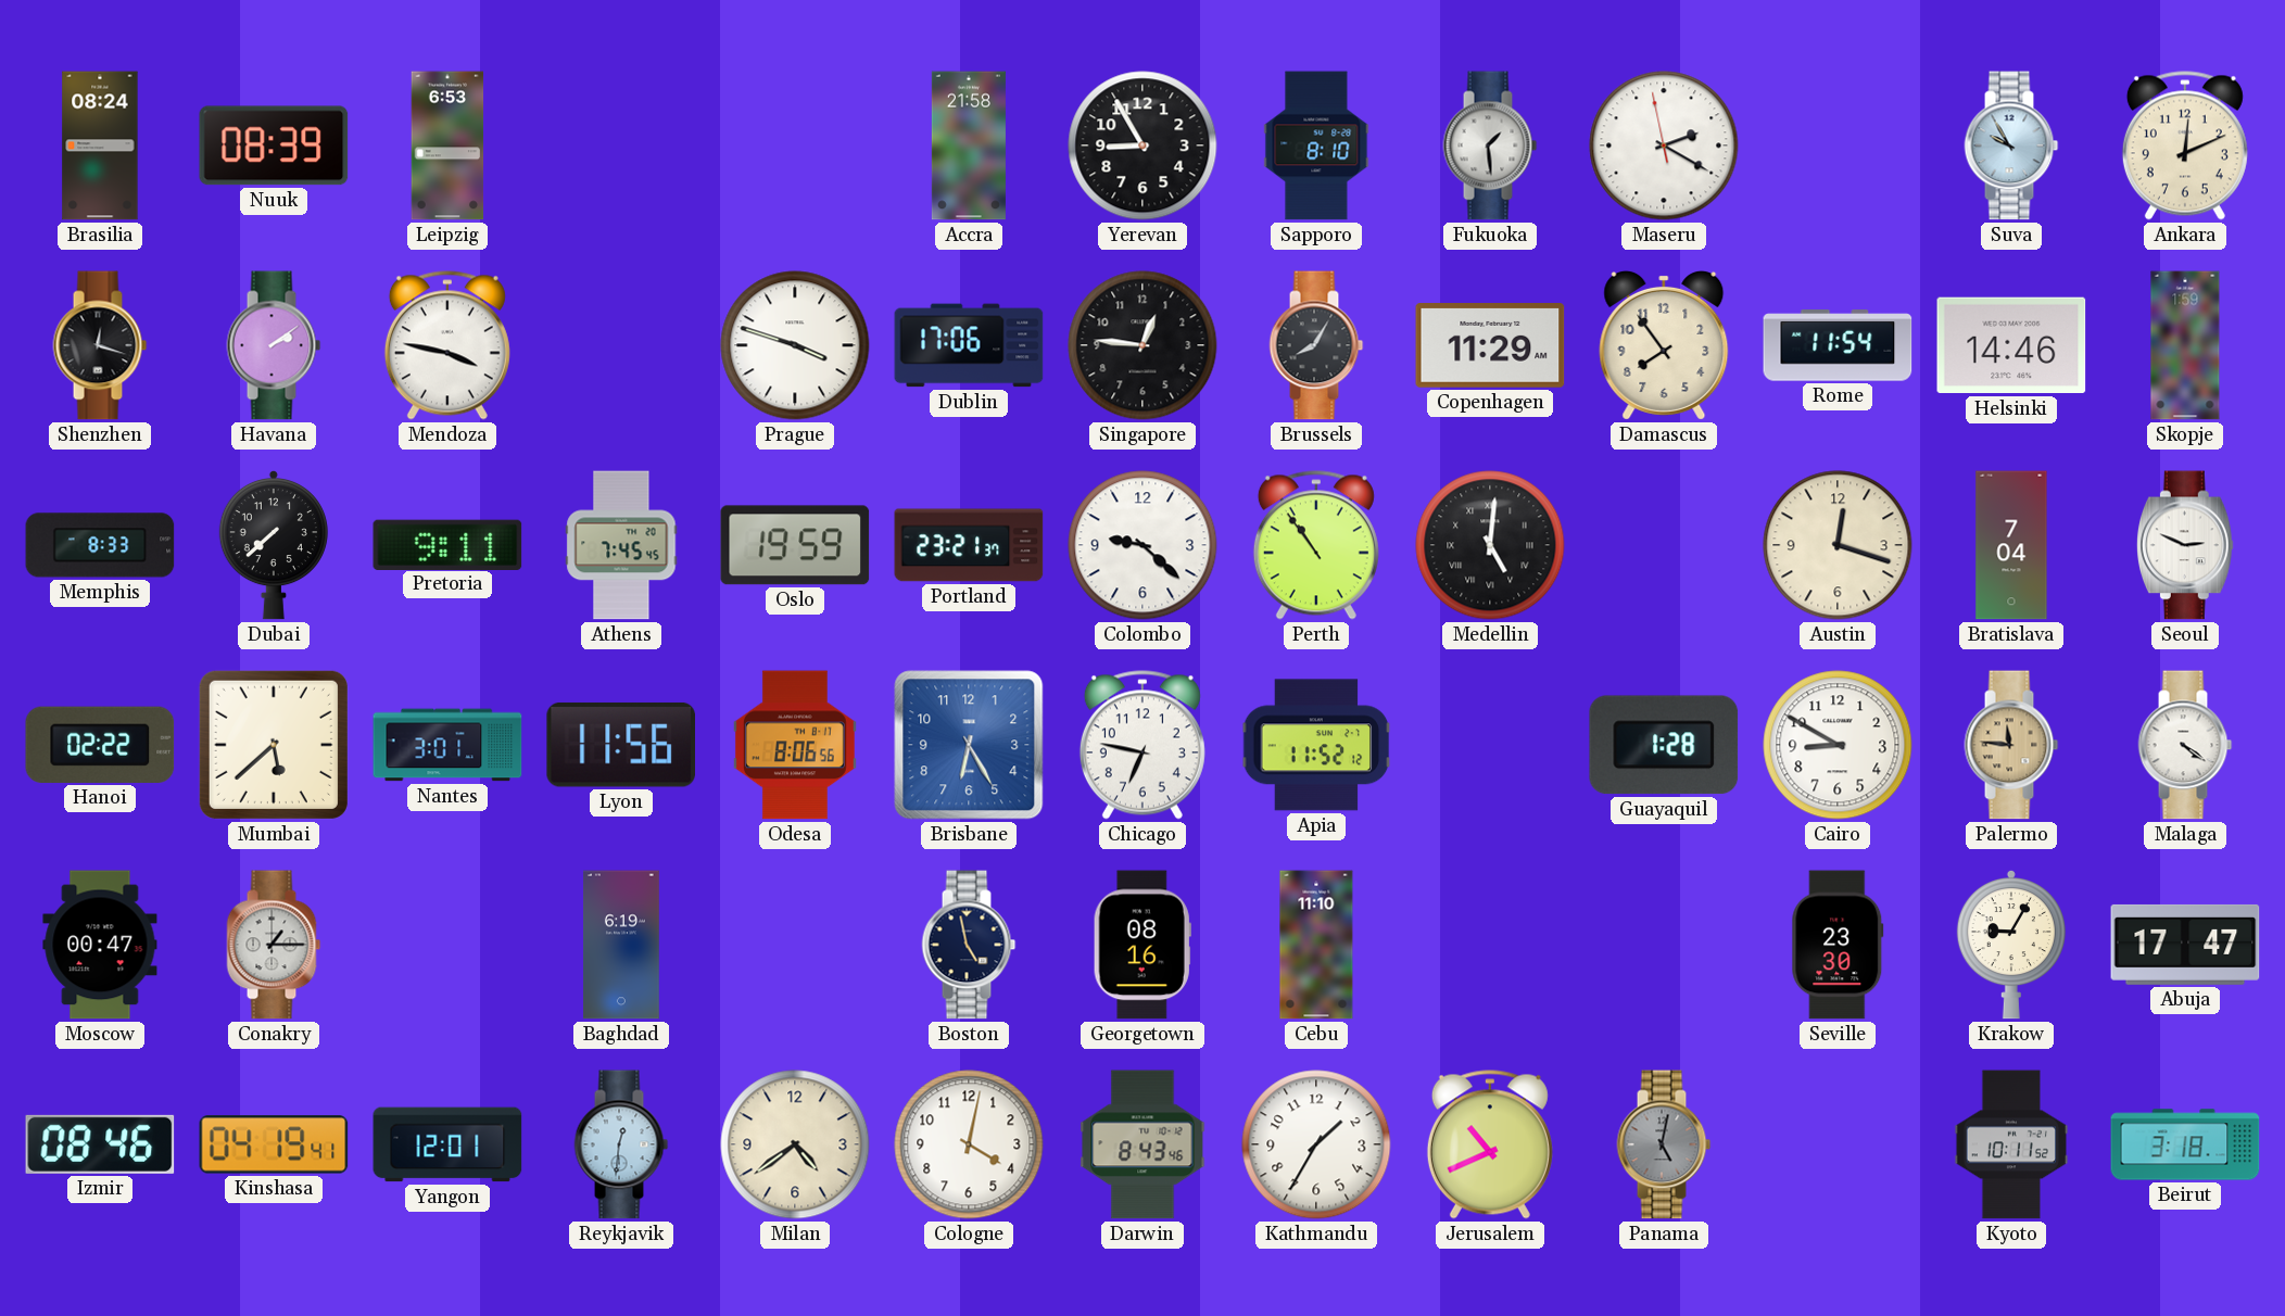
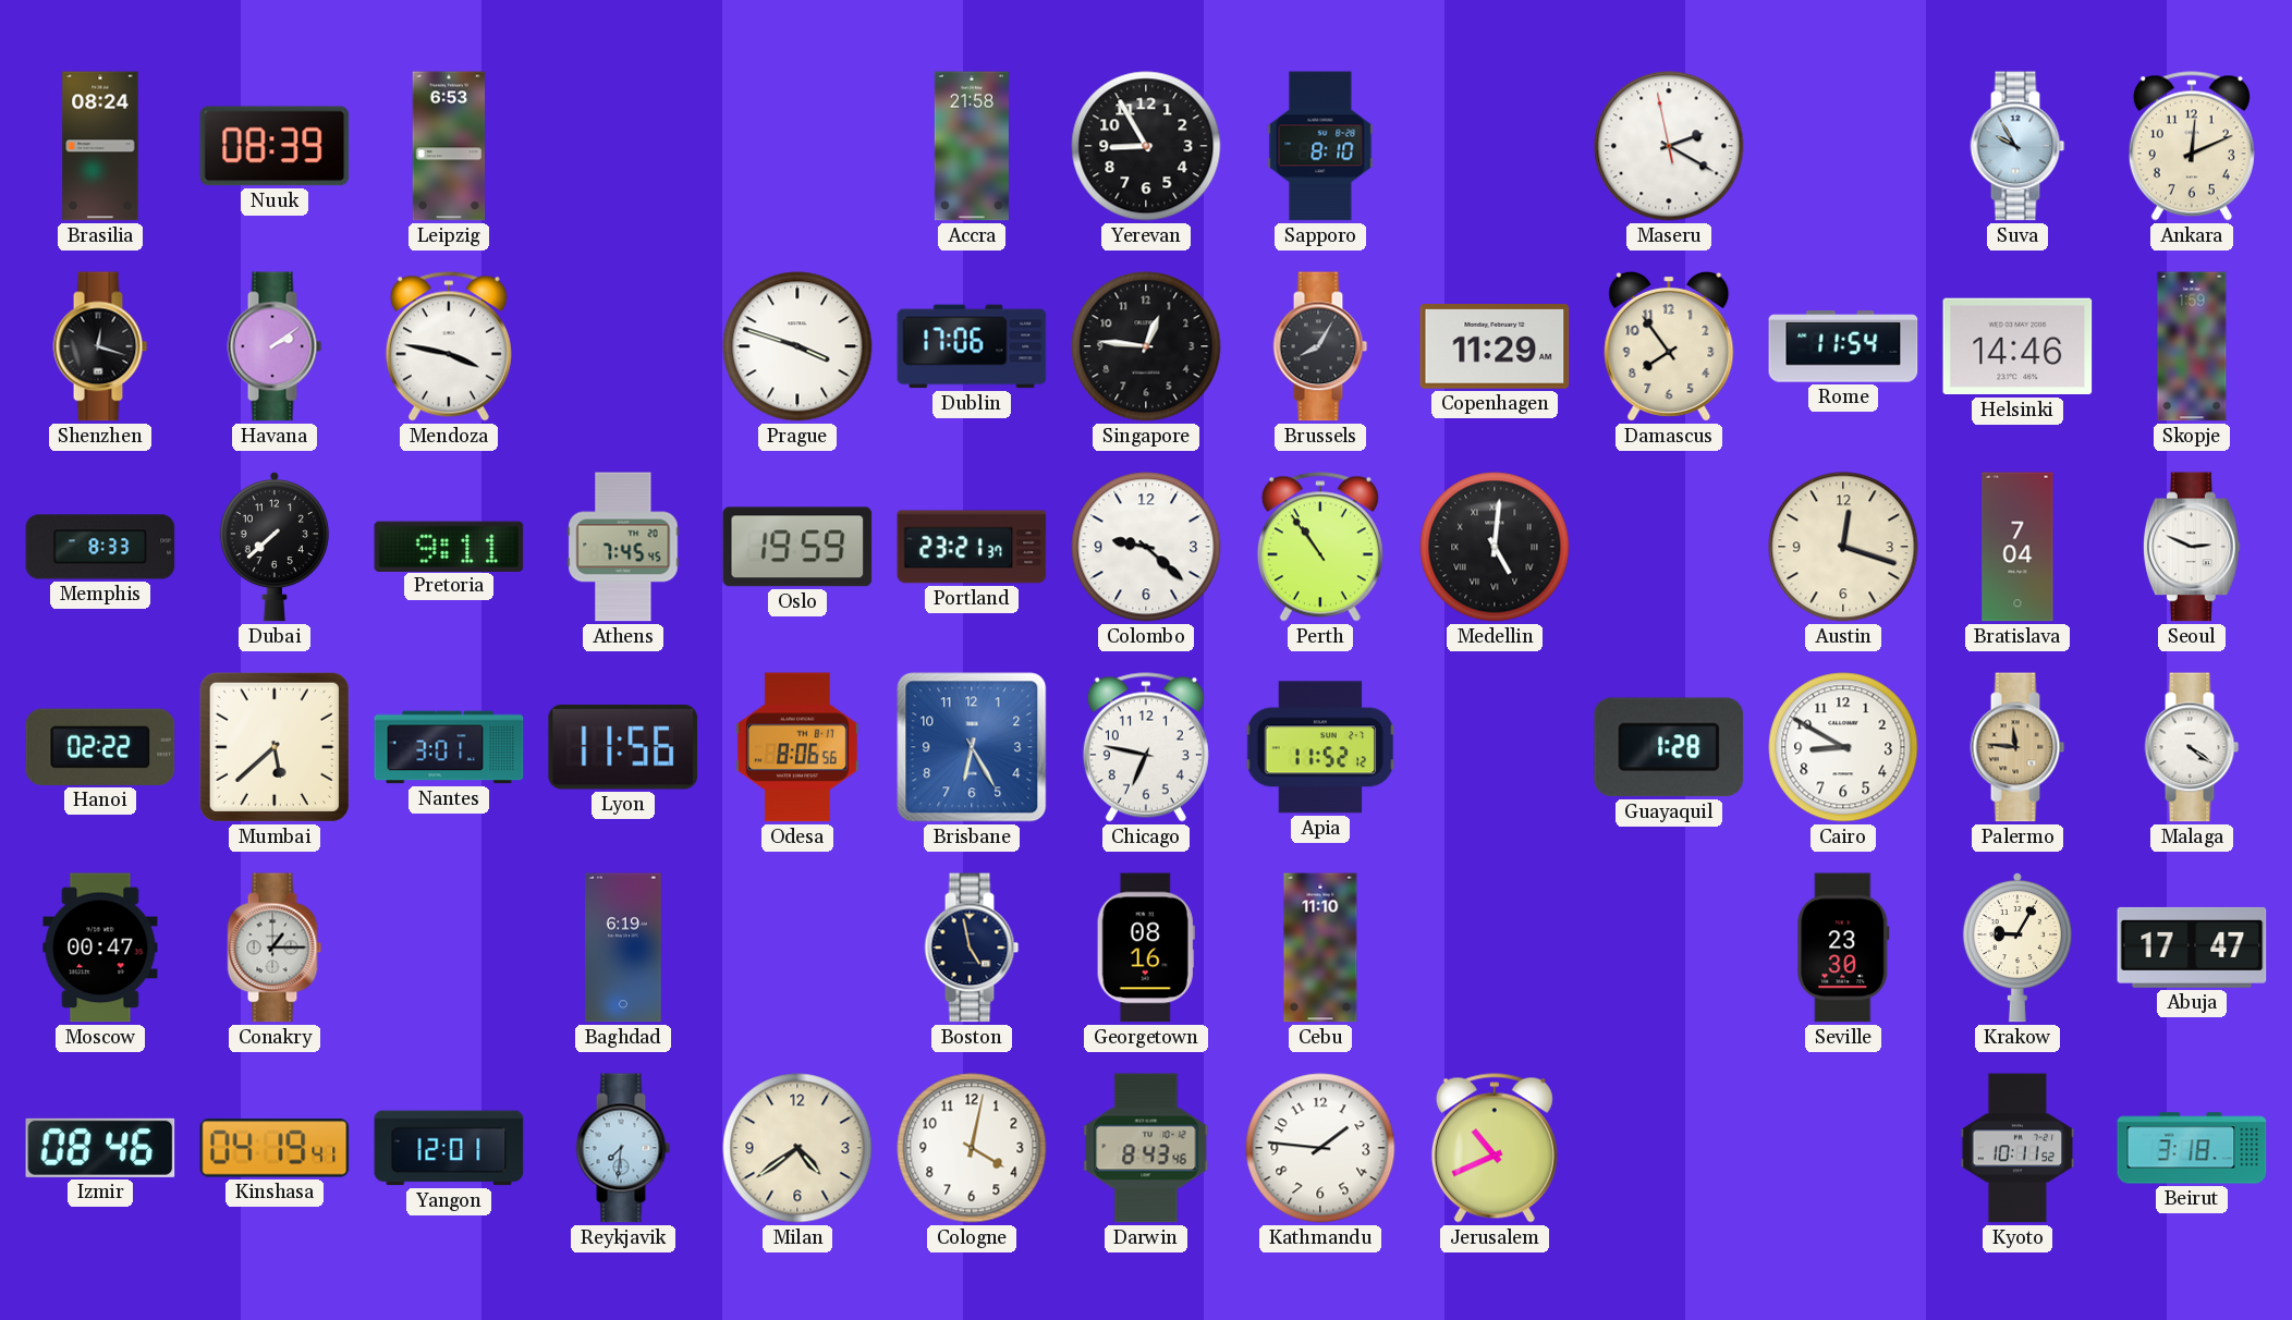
Fukuoka: 1:29 -> none (1490, 145)
Reykjavik: 12:31 -> 7:31 (623, 1148)
Kathmandu: 1:35 -> 1:46 (1320, 1148)
Panama: 5:02 -> none (1664, 1144)
